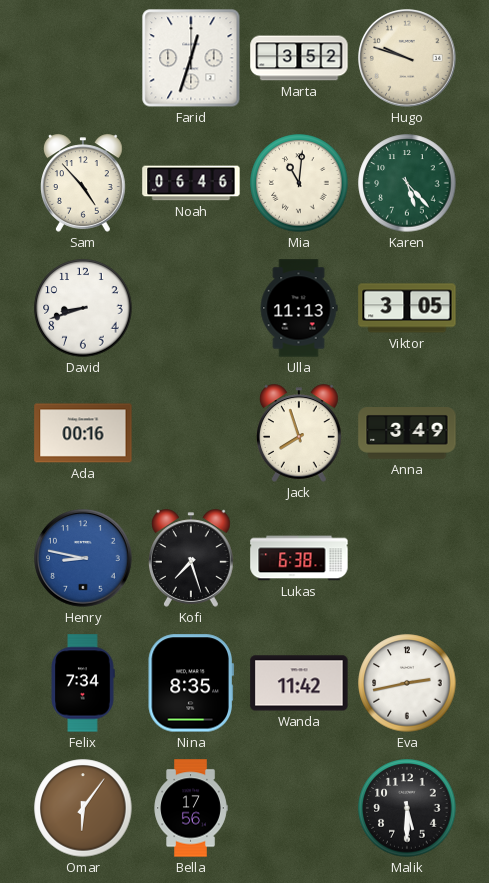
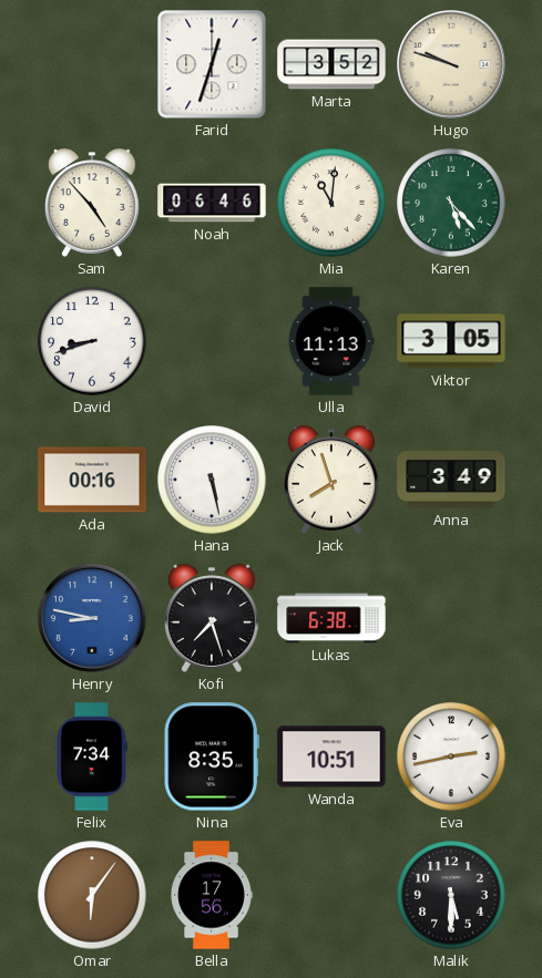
Hana: none -> 5:28 (212, 480)
Wanda: 11:42 -> 10:51 (331, 756)
